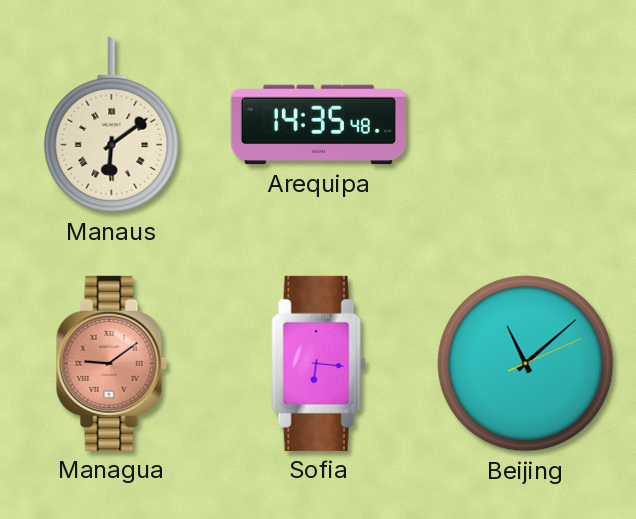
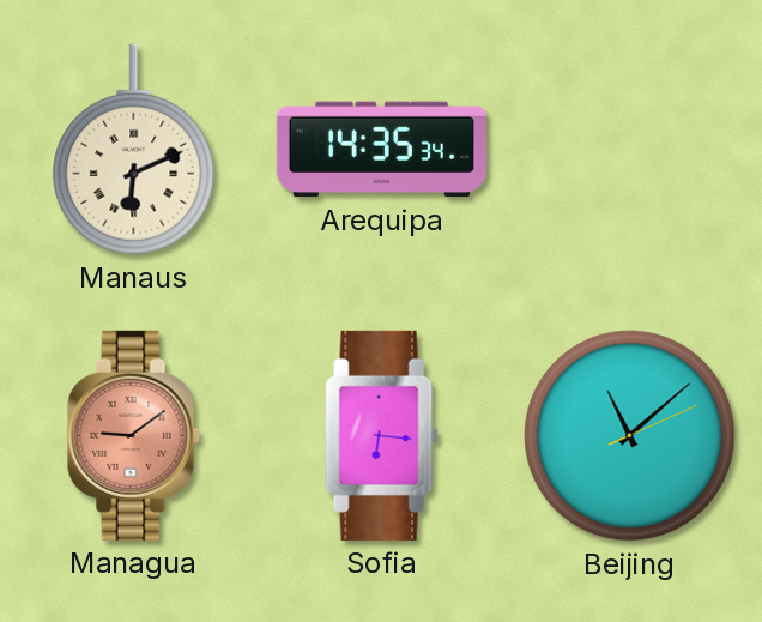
Manaus: 6:09 -> 6:11 (134, 150)
Arequipa: 14:35:48 -> 14:35:34 (381, 150)
